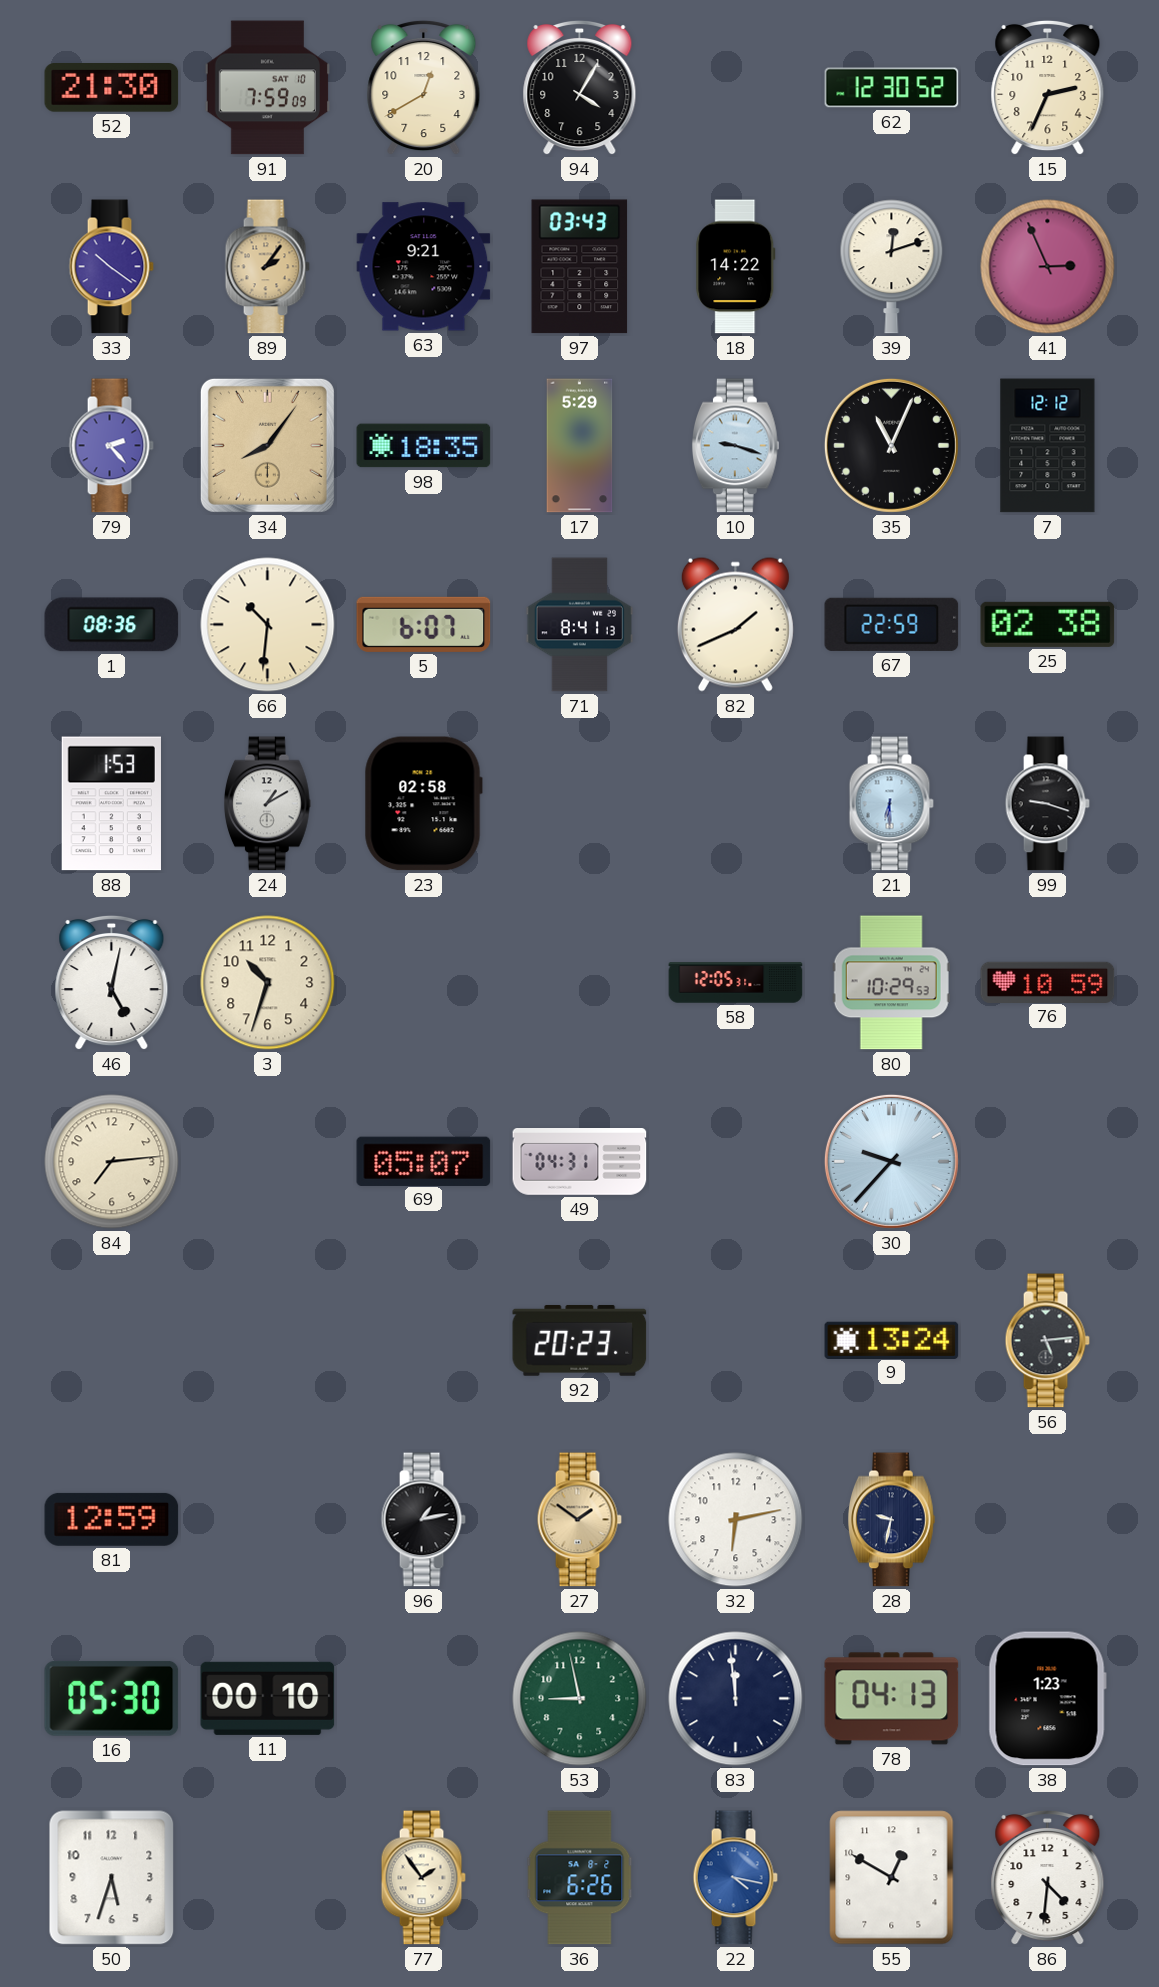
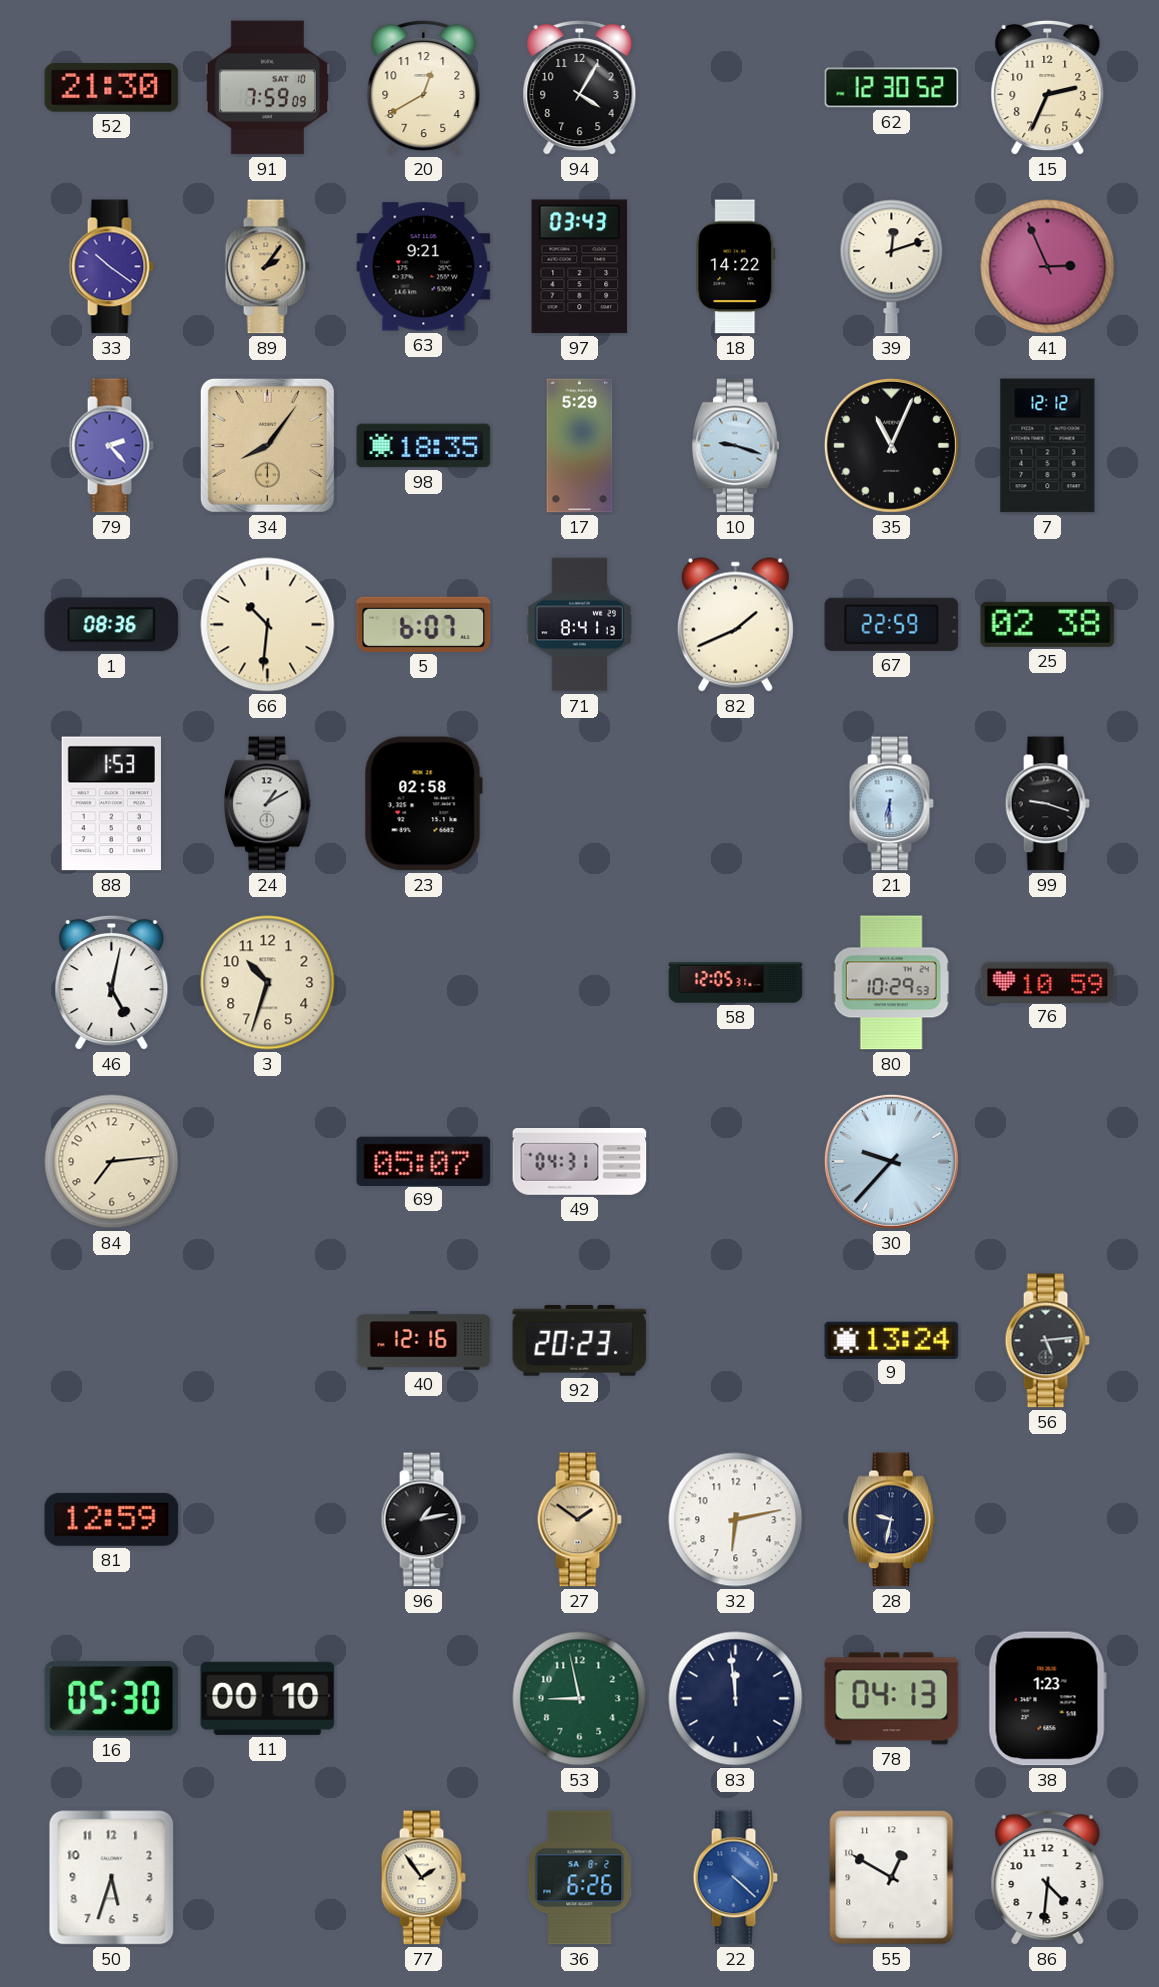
40: none -> 12:16 (424, 1341)
22: 4:17 -> 4:22 (735, 1878)
